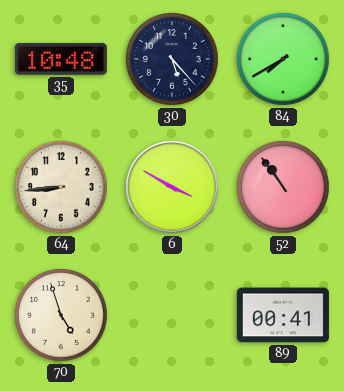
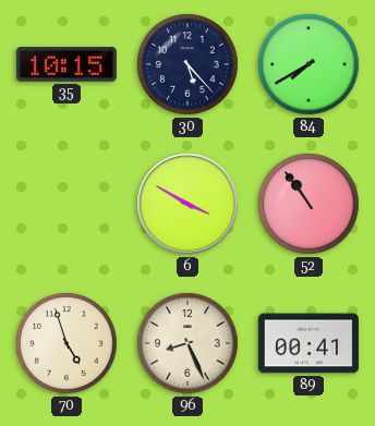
35: 10:48 -> 10:15 (66, 65)
64: 8:44 -> none (61, 187)
96: none -> 8:26 (187, 343)
